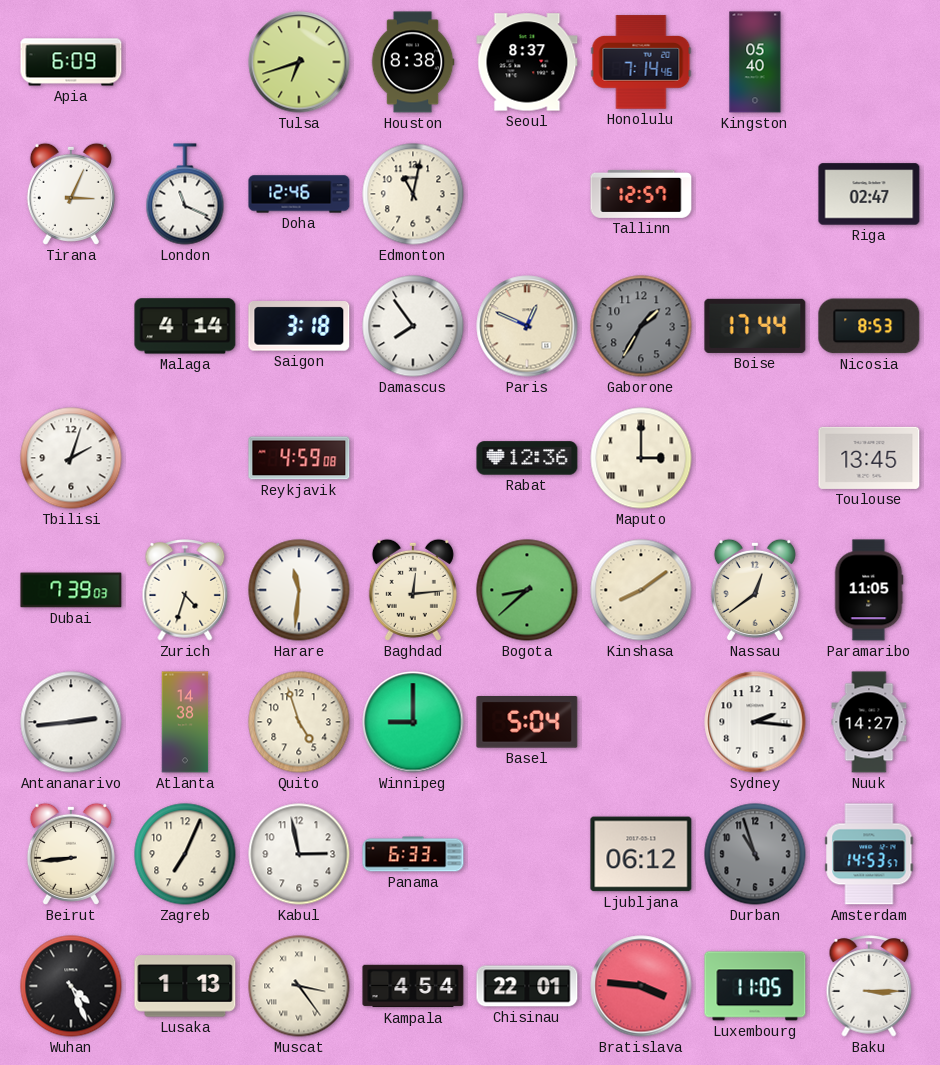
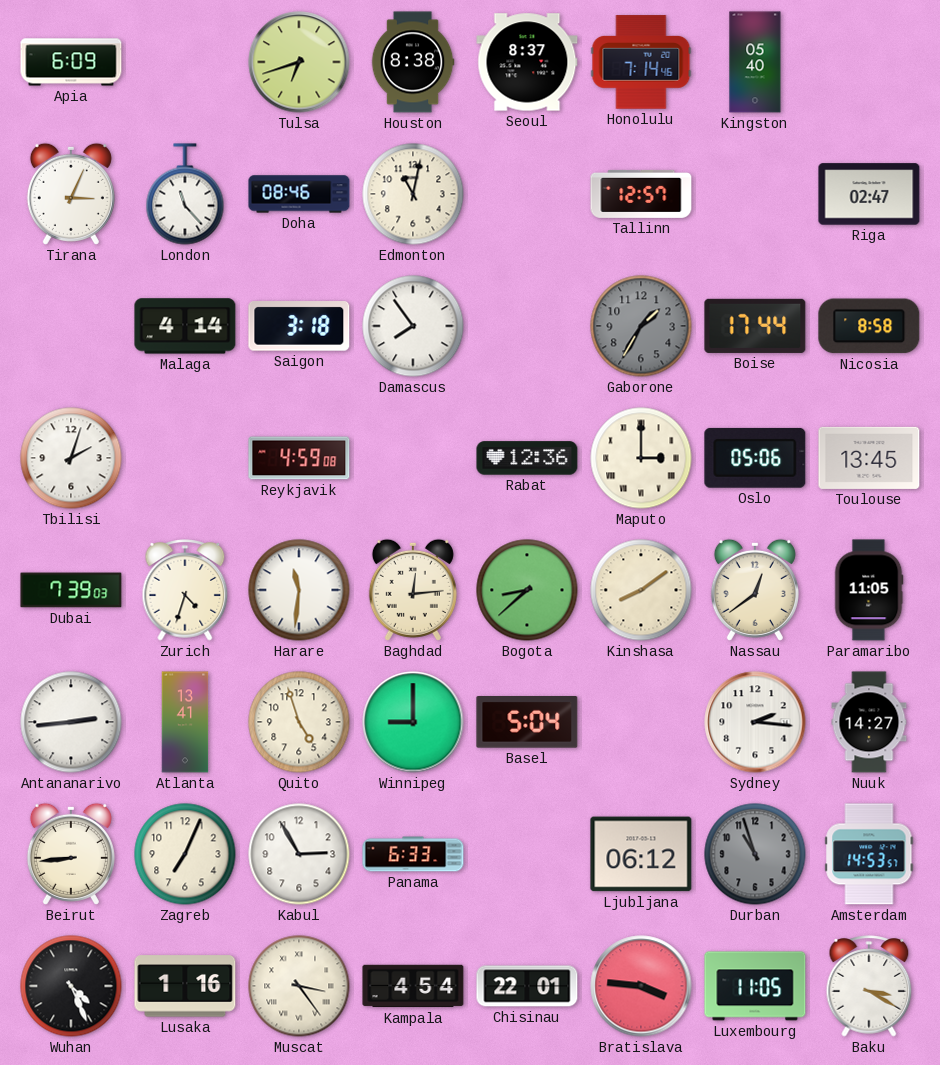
London: 11:19 -> 11:23 (185, 194)
Doha: 12:46 -> 08:46 (299, 194)
Paris: 12:49 -> none (527, 326)
Nicosia: 8:53 -> 8:58 (869, 326)
Oslo: none -> 05:06 (755, 458)
Atlanta: 14:38 -> 13:41 (185, 722)
Kabul: 2:58 -> 2:55 (299, 854)
Lusaka: 1:13 -> 1:16 (185, 986)
Baku: 3:15 -> 3:20 (869, 986)
